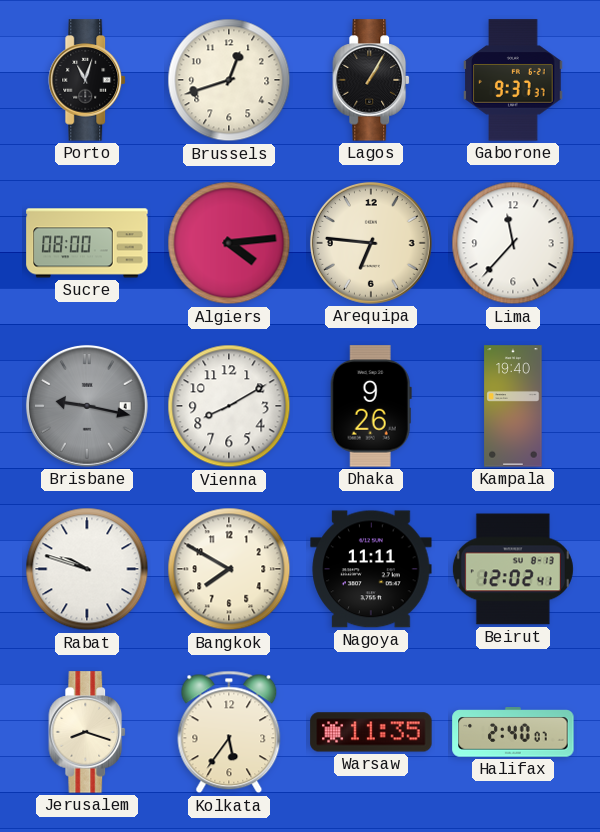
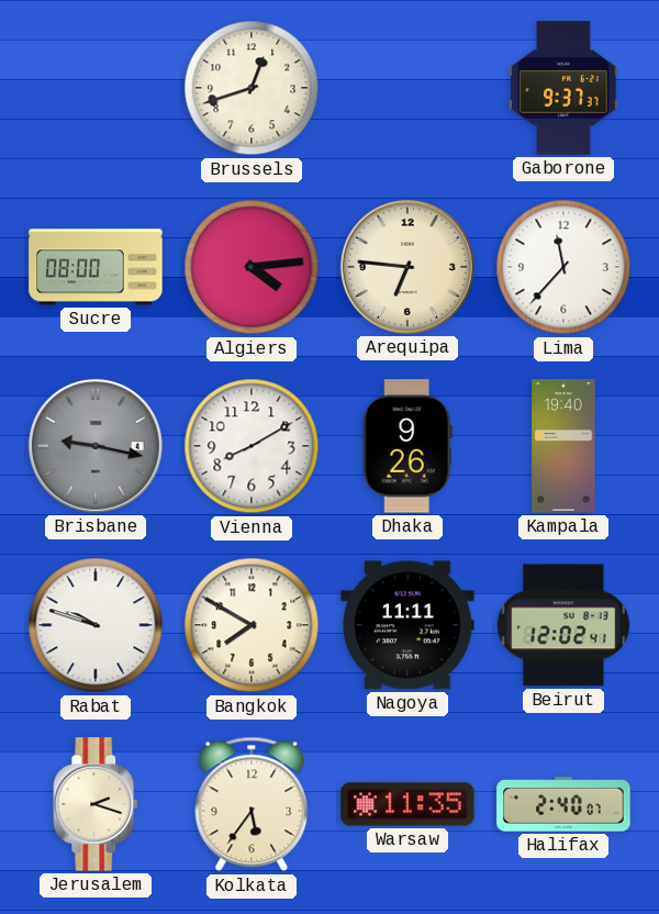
Porto: 11:03 -> none (88, 80)
Lagos: 1:05 -> none (372, 80)
Jerusalem: 8:18 -> 2:18 (97, 804)
